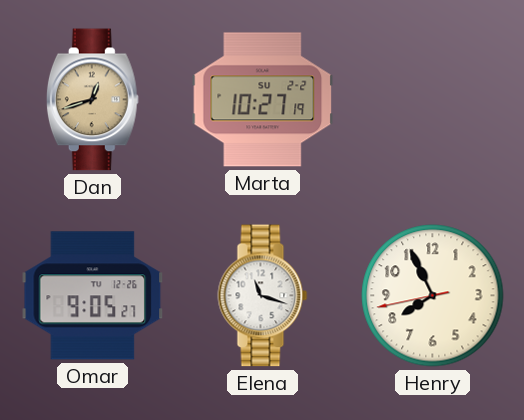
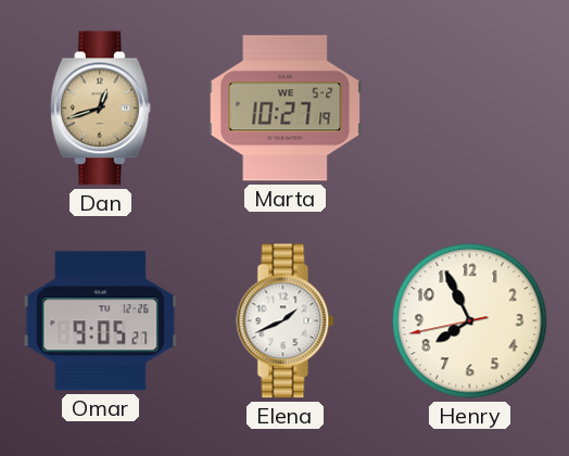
Marta date: SU 2-2 -> WE 5-2 (286, 109)
Elena: 11:18 -> 1:41 (286, 321)
